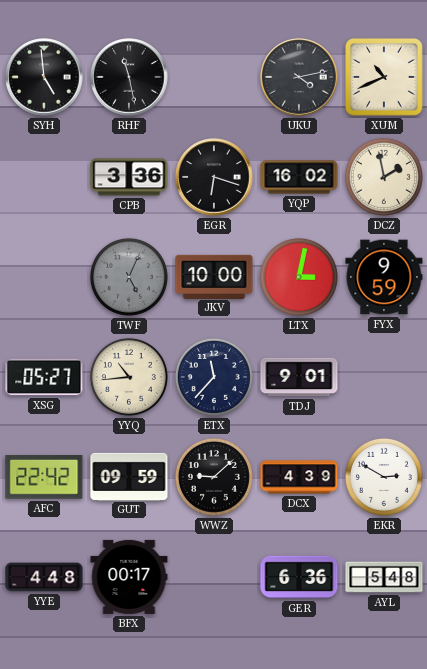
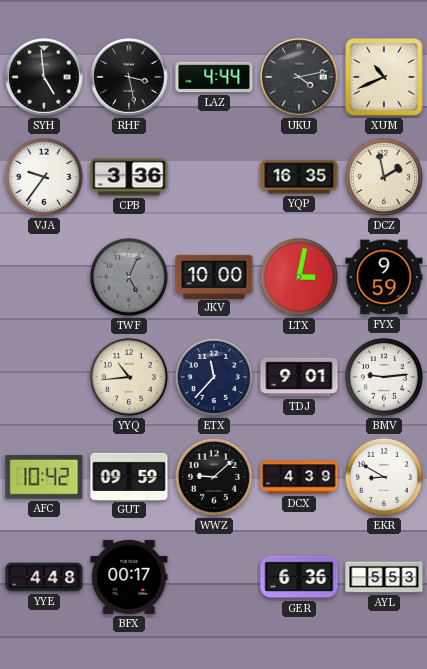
RHF: 11:28 -> 3:28 (129, 77)
LAZ: none -> 4:44 (214, 77)
VJA: none -> 9:36 (44, 177)
EGR: 6:18 -> none (214, 177)
YQP: 16:02 -> 16:35 (299, 177)
XSG: 05:27 -> none (44, 377)
BMV: none -> 9:14 (384, 377)
AFC: 22:42 -> 10:42 (44, 478)
EKR: 2:50 -> 8:50 (384, 477)
AYL: 5:48 -> 5:53 (384, 577)
